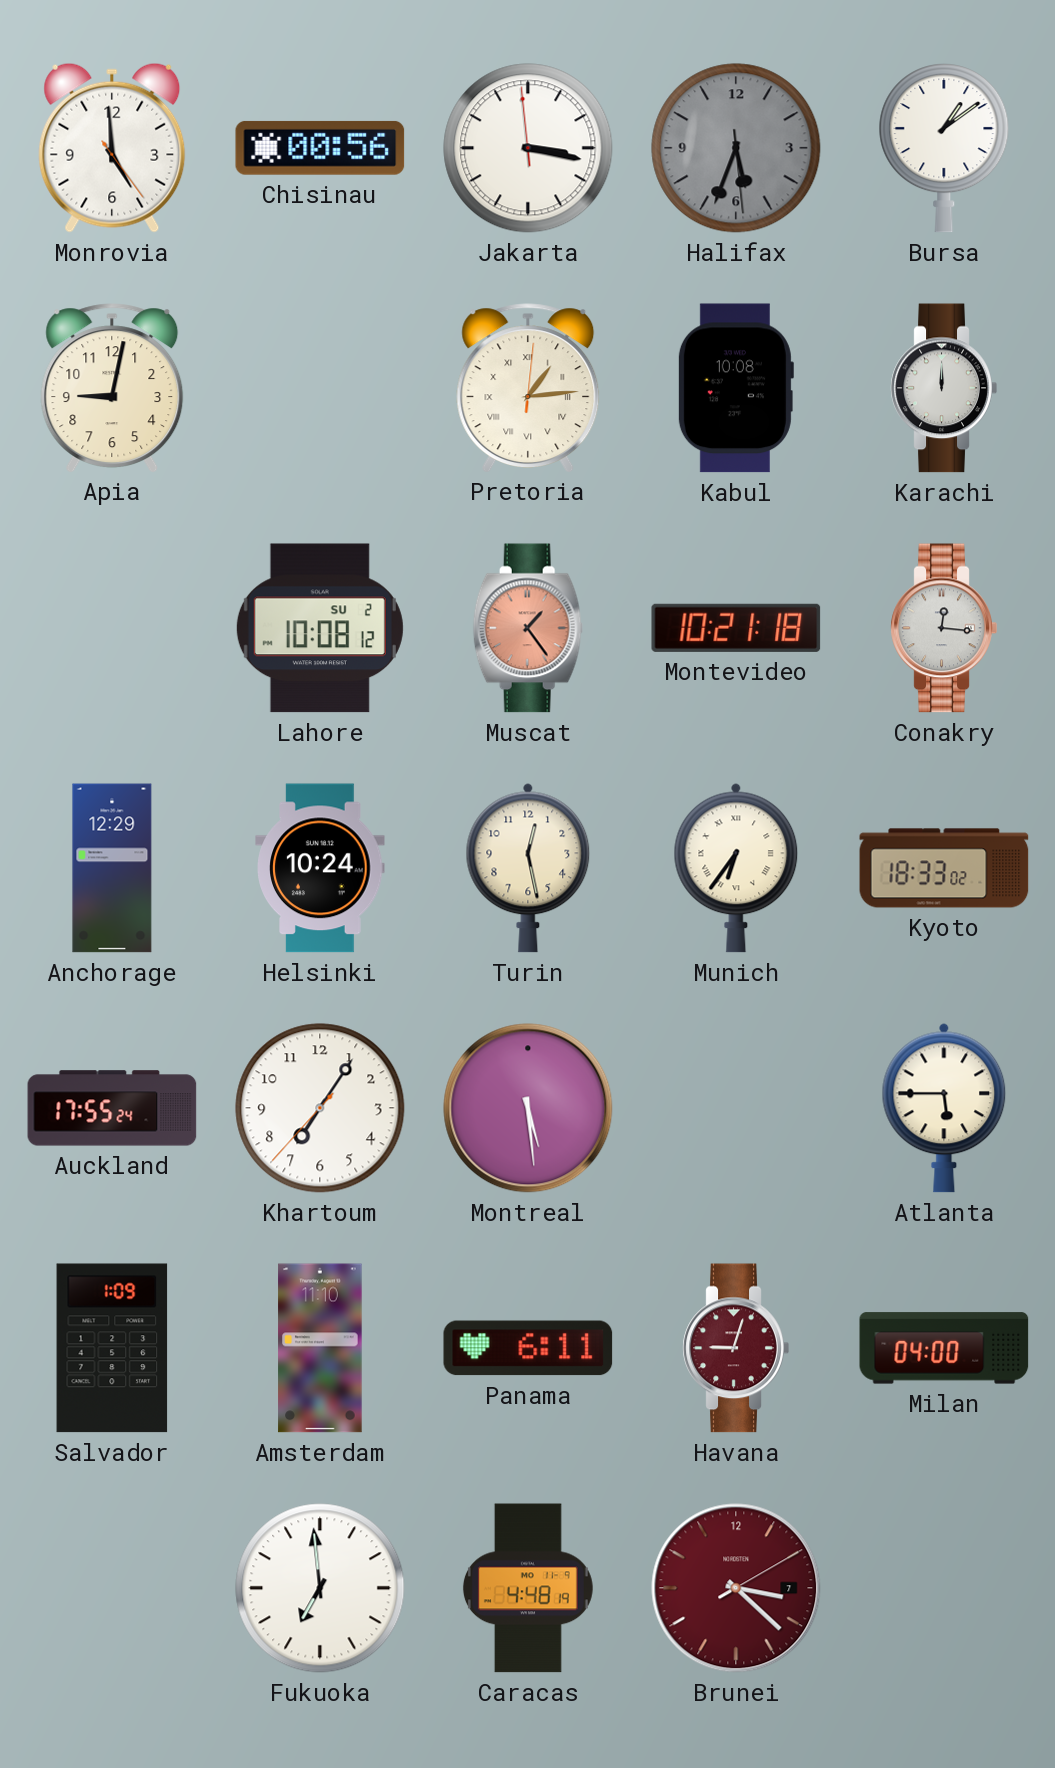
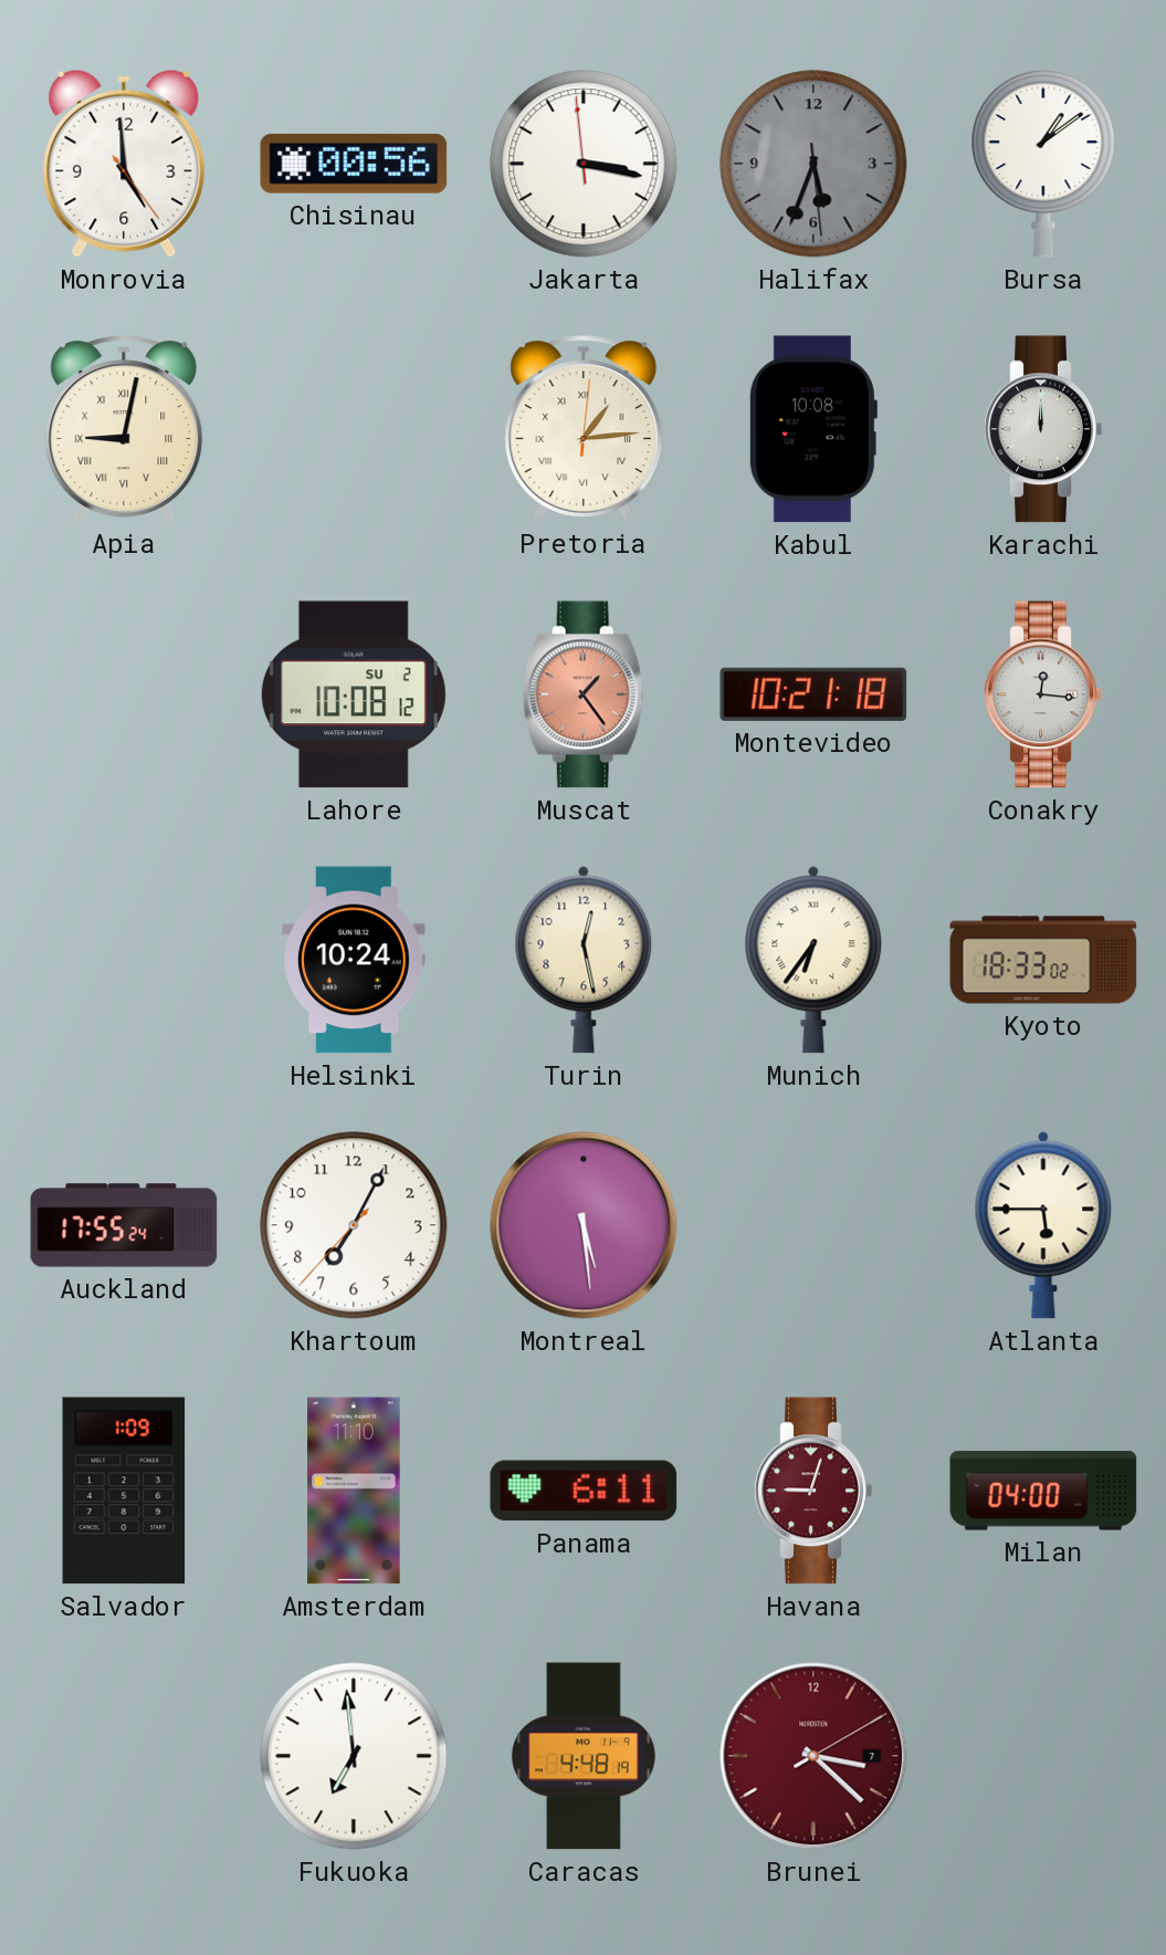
Apia numerals: Arabic -> Roman (124, 429)
Anchorage: 12:29 -> none (112, 868)
Khartoum: 7:05 -> 7:04 (354, 1225)
